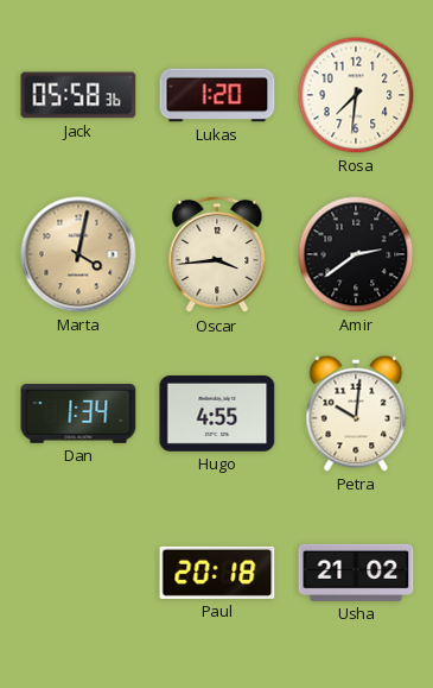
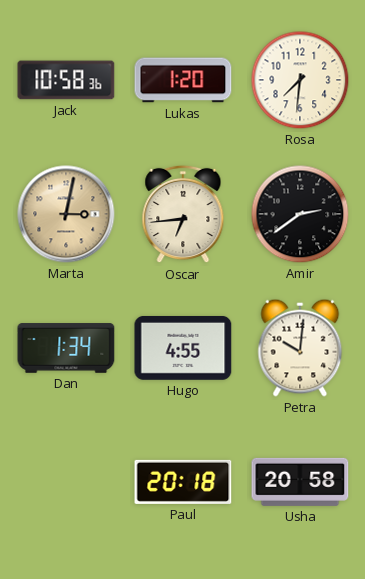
Jack: 05:58 -> 10:58 (66, 80)
Marta: 4:02 -> 3:02 (66, 214)
Oscar: 3:44 -> 6:44 (183, 214)
Usha: 21:02 -> 20:58 (300, 482)
